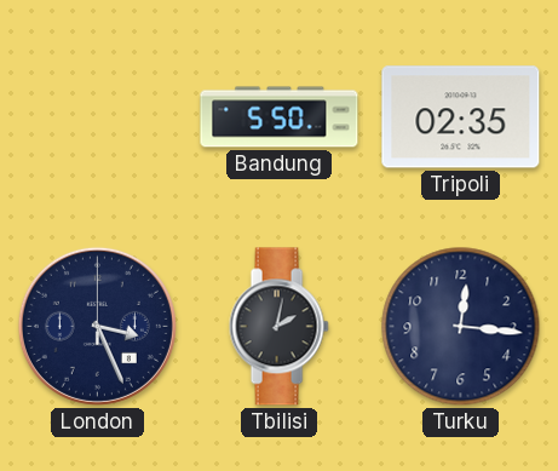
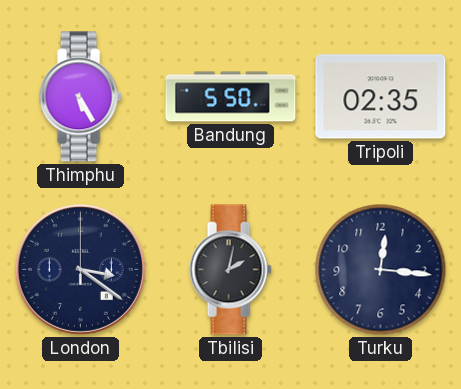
Thimphu: none -> 5:25 (80, 97)
London: 3:26 -> 3:21 (80, 269)
